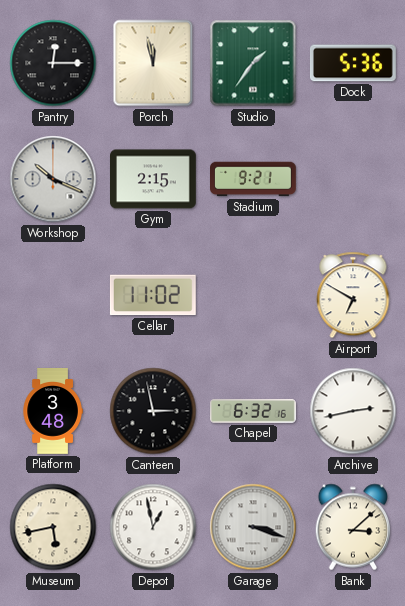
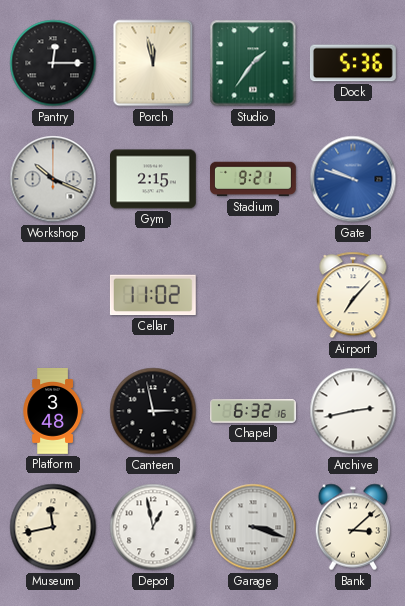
Gate: none -> 9:48 (353, 179)
Airport: 6:50 -> 7:07 (353, 295)
Museum: 5:43 -> 11:43 (53, 527)
